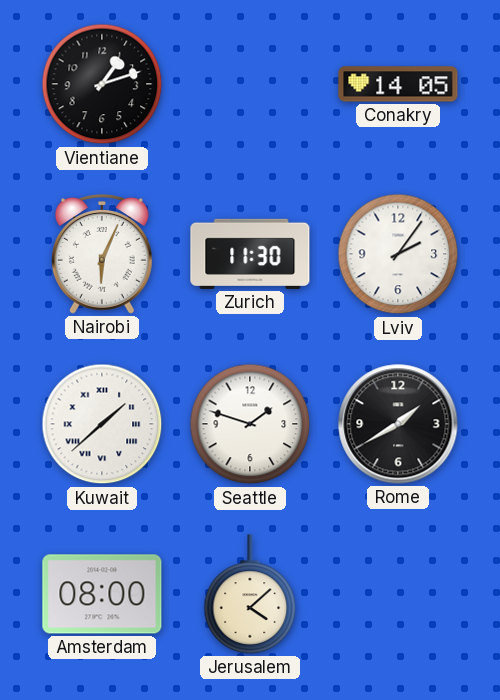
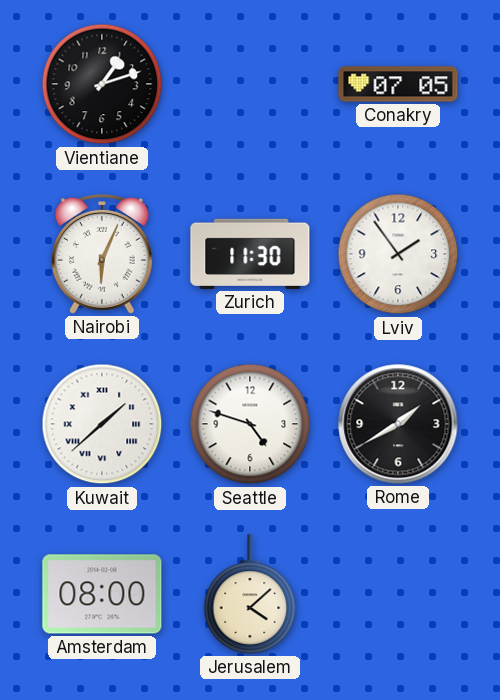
Conakry: 14:05 -> 07:05 (398, 84)
Lviv: 2:06 -> 1:54 (398, 254)
Seattle: 1:48 -> 4:48 (250, 424)
